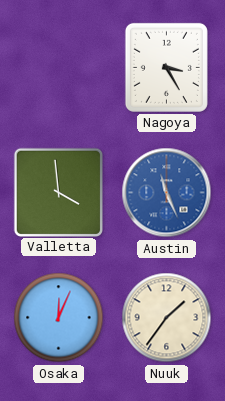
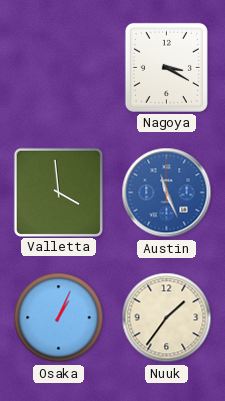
Nagoya: 3:25 -> 3:20 (166, 67)
Osaka: 12:04 -> 1:04 (59, 318)
